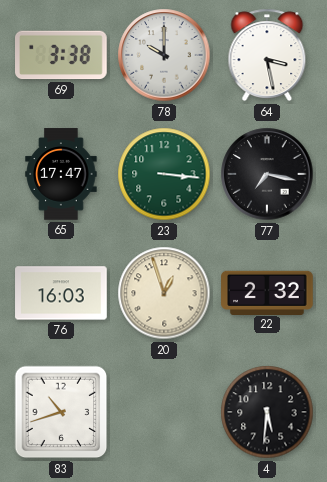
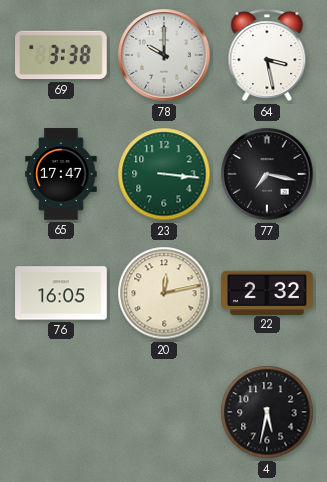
76: 16:03 -> 16:05 (61, 293)
20: 12:57 -> 12:13 (164, 293)
83: 10:42 -> none (61, 412)
4: 5:31 -> 5:32 (267, 412)
